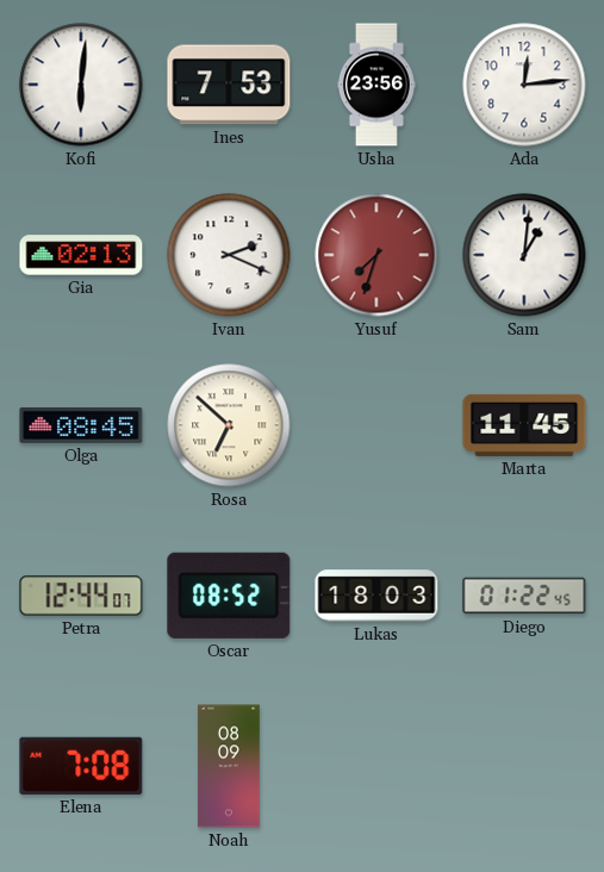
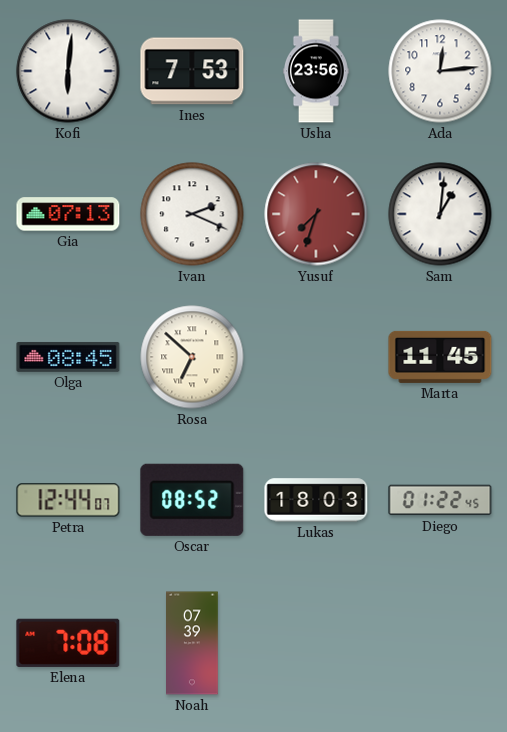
Gia: 02:13 -> 07:13 (68, 214)
Noah: 08:09 -> 07:39 (193, 643)
